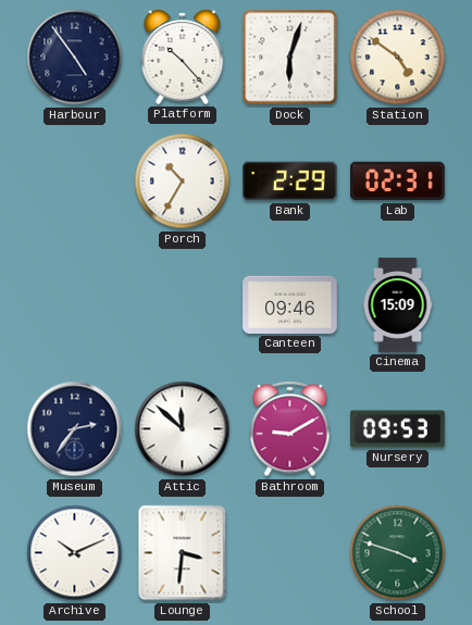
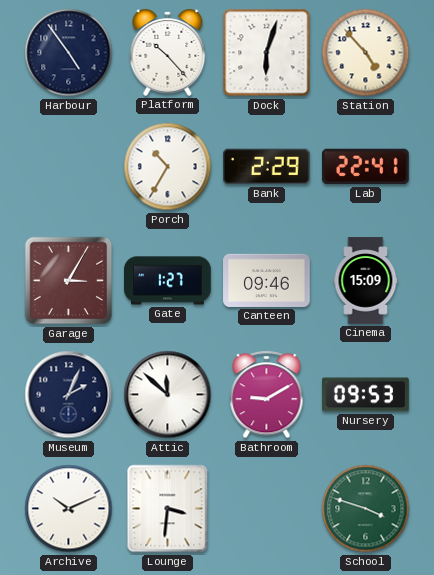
Station: 4:51 -> 4:53 (366, 53)
Lab: 02:31 -> 22:41 (366, 167)
Garage: none -> 3:05 (69, 281)
Gate: none -> 1:27 (168, 281)
Museum: 2:36 -> 2:04 (69, 395)
